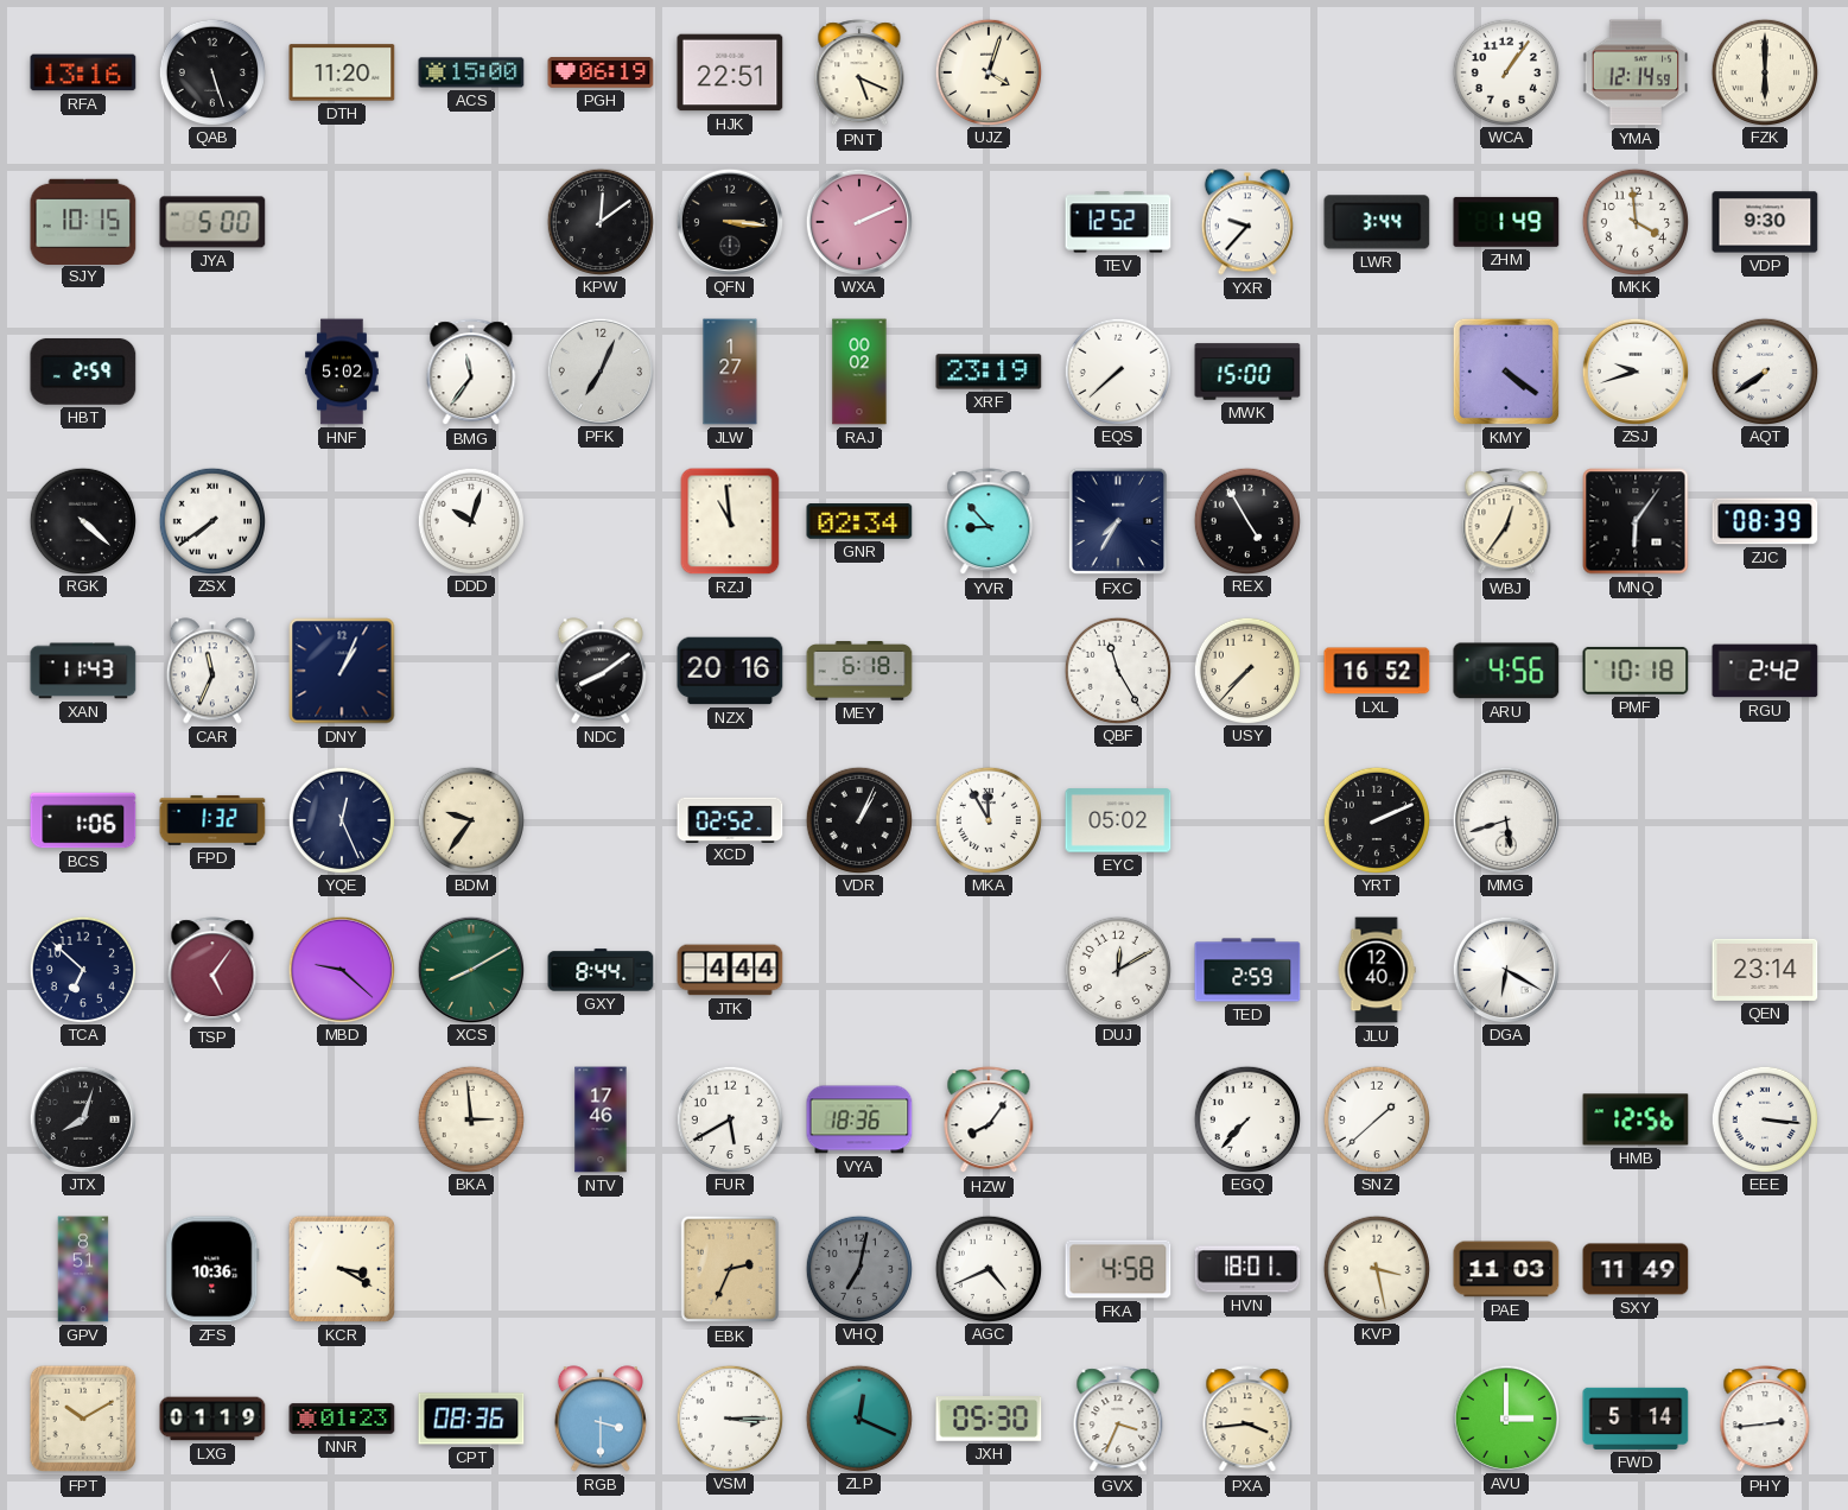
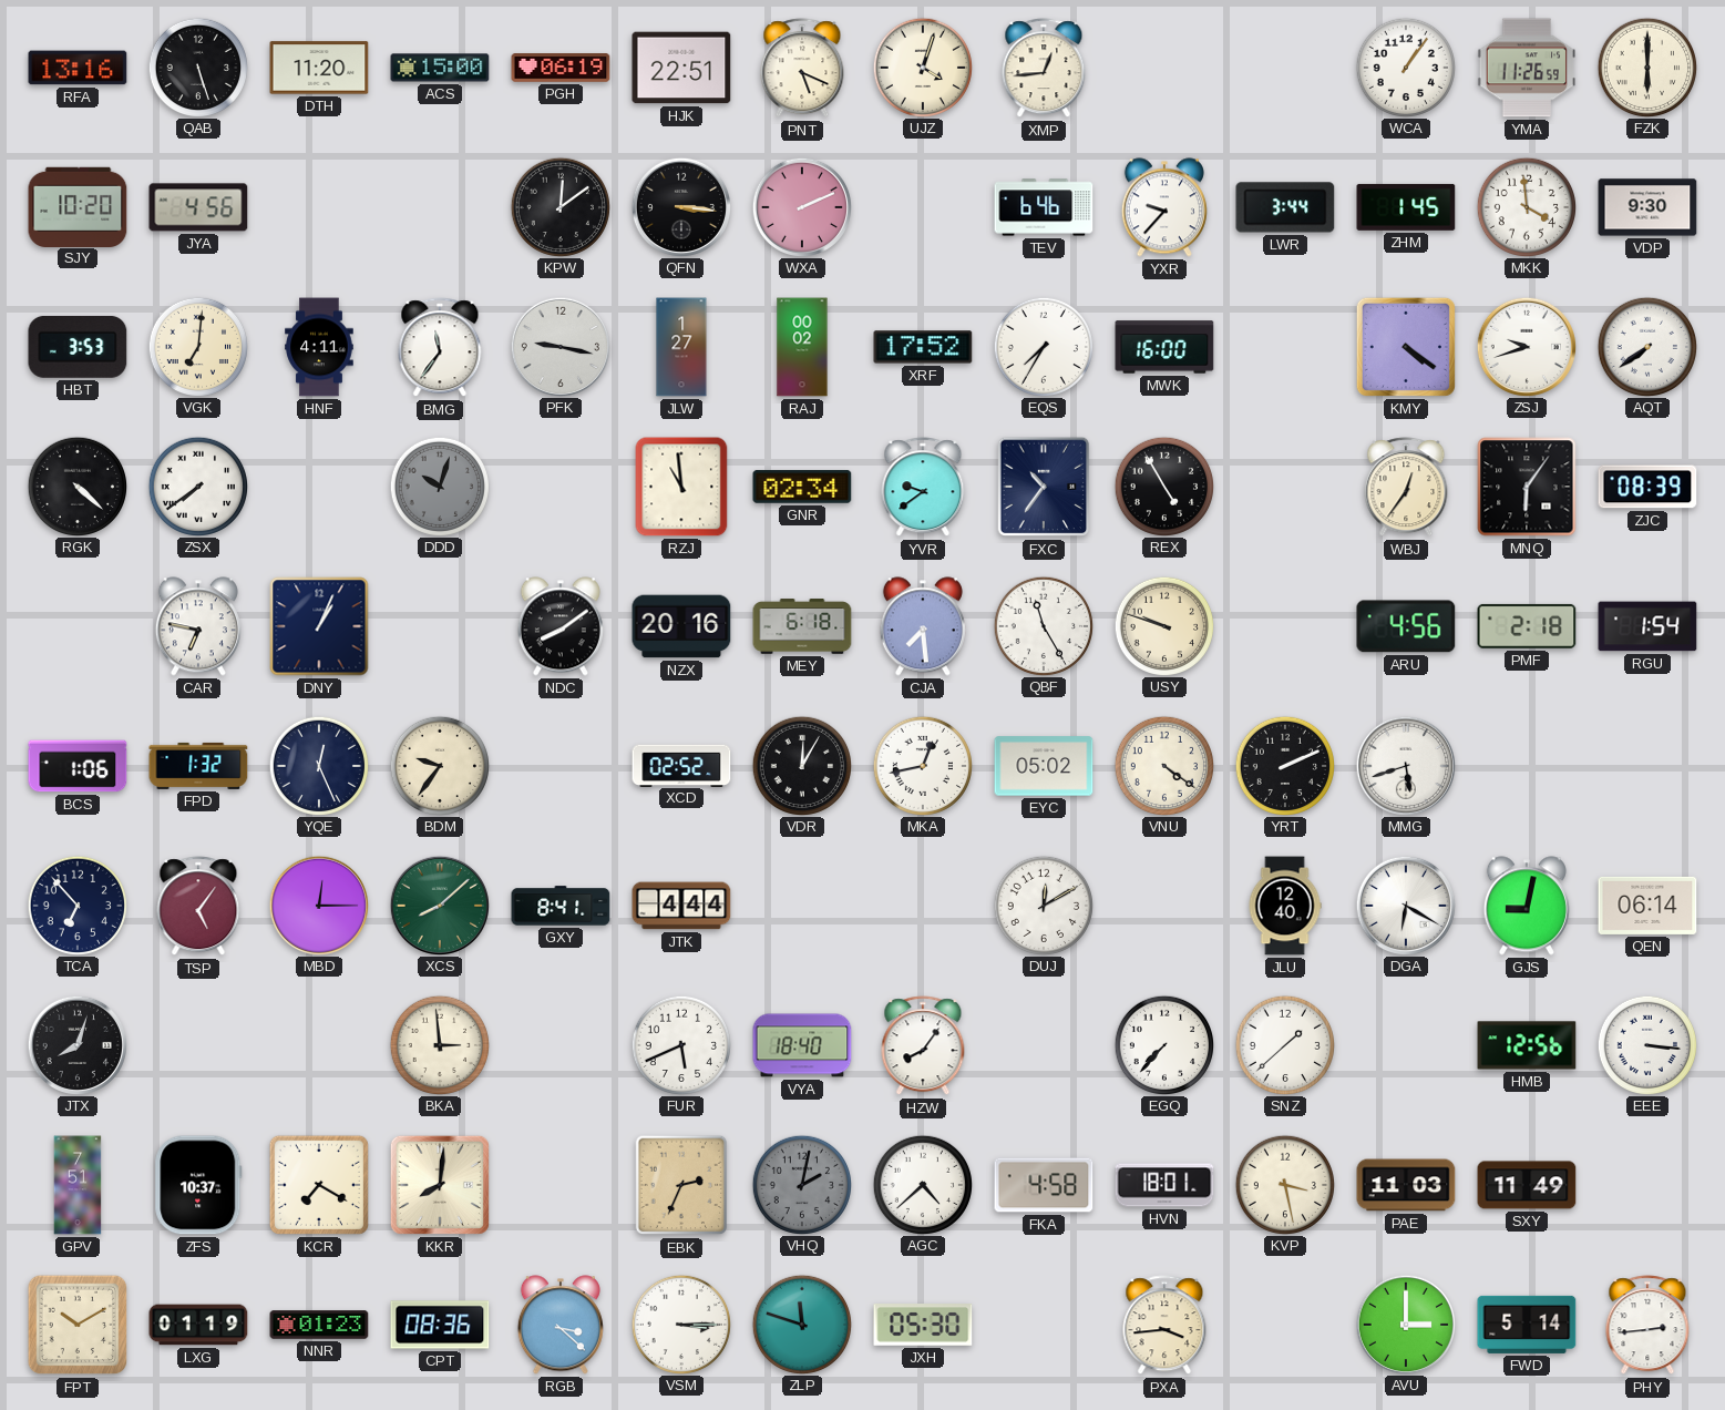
XMP: none -> 12:44 (1044, 69)
YMA: 12:14 -> 11:26 (1527, 68)
SJY: 10:15 -> 10:20 (78, 206)
JYA: 5:00 -> 4:56 (198, 207)
TEV: 12:52 -> 6:46 (1044, 207)
ZHM: 1:49 -> 1:45 (1406, 207)
HBT: 2:59 -> 3:53 (78, 347)
VGK: none -> 7:01 (197, 346)
HNF: 5:02 -> 4:11 (319, 347)
PFK: 7:04 -> 9:17 (559, 346)
XRF: 23:19 -> 17:52 (923, 347)
EQS: 7:38 -> 7:35 (1043, 346)
MWK: 15:00 -> 16:00 (1164, 347)
DDD dial: white -> grey (439, 486)
YVR: 8:53 -> 9:39 (923, 488)
FXC: 7:35 -> 10:36 (1044, 487)
XAN: 11:43 -> none (83, 671)
CAR: 11:34 -> 6:47 (198, 626)
CJA: none -> 7:29 (923, 626)
USY: 7:37 -> 9:48 (1163, 625)
LXL: 16:52 -> none (1377, 671)
PMF: 10:18 -> 2:18 (1527, 626)
RGU: 2:42 -> 1:54 (1647, 626)
VDR: 1:04 -> 12:05 (801, 765)
MKA: 11:55 -> 12:43 (922, 765)
VNU: none -> 4:21 (1163, 765)
TCA: 6:52 -> 6:53 (76, 905)
MBD: 9:22 -> 12:15 (318, 905)
XCS: 8:10 -> 8:08 (439, 905)
GXY: 8:44 -> 8:41 (561, 906)
TED: 2:59 -> none (1247, 970)
GJS: none -> 9:02 (1527, 906)
QEN: 23:14 -> 06:14 (1647, 906)
NTV: 17:46 -> none (601, 1119)
FUR: 5:40 -> 5:41 (680, 1044)
VYA: 18:36 -> 18:40 (802, 1045)
GPV: 8:51 -> 7:51 (78, 1185)
ZFS: 10:36 -> 10:37 (198, 1185)
KCR: 3:20 -> 7:20 (319, 1185)
KKR: none -> 8:01 (440, 1185)
VHQ: 7:02 -> 2:02 (801, 1184)
AGC: 4:41 -> 4:38 (922, 1184)
RGB: 3:30 -> 3:22 (561, 1325)
ZLP: 12:19 -> 11:48 (801, 1324)
GVX: 3:34 -> none (1118, 1420)
